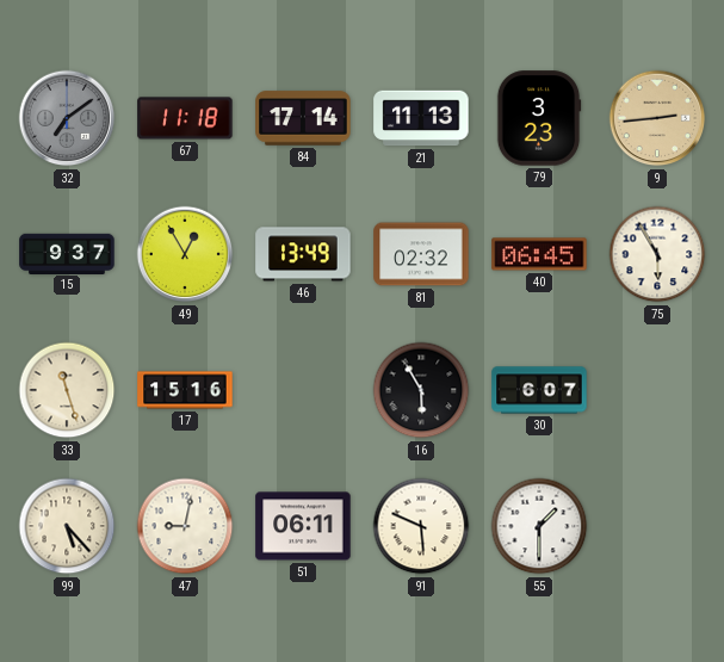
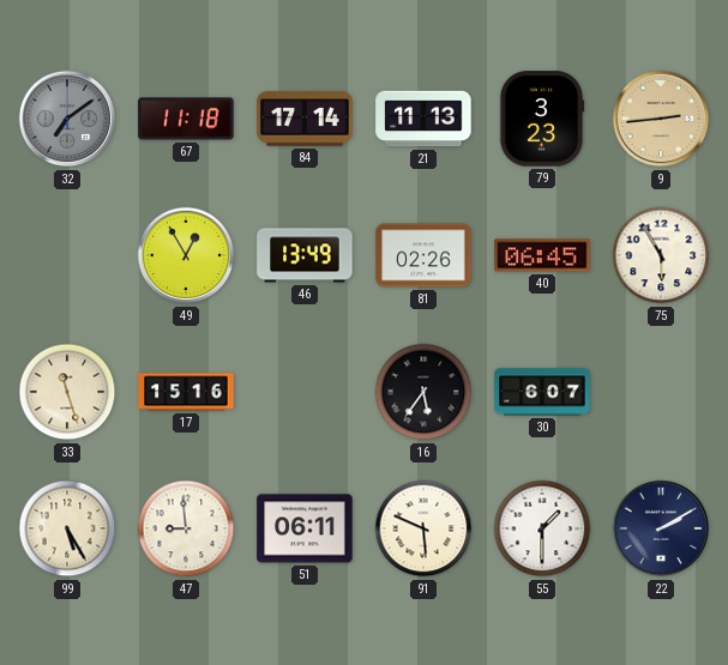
15: 9:37 -> none (67, 253)
81: 02:32 -> 02:26 (423, 255)
16: 5:55 -> 5:36 (423, 392)
99: 5:23 -> 5:25 (67, 528)
47: 9:02 -> 8:59 (186, 528)
22: none -> 2:10 (661, 528)
